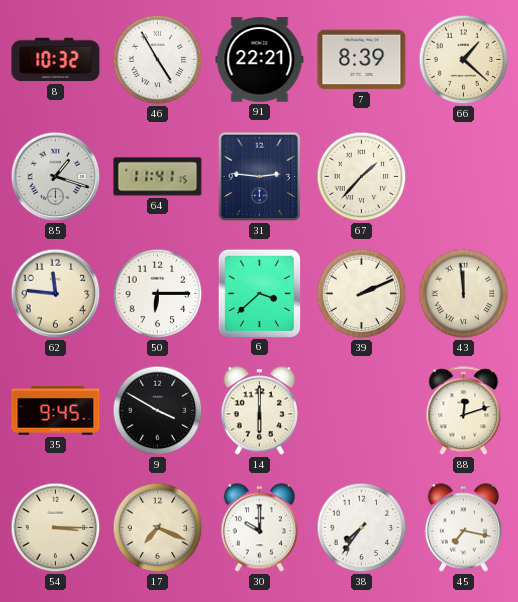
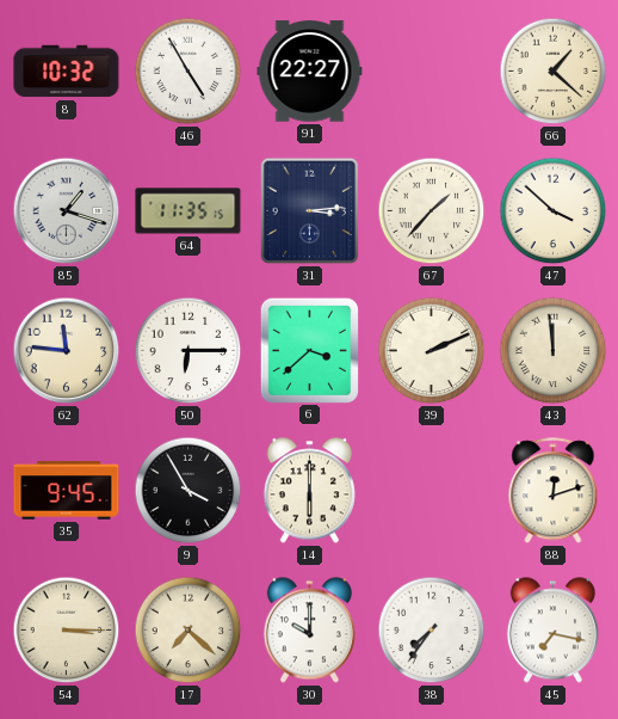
91: 22:21 -> 22:27 (310, 72)
7: 8:39 -> none (362, 60)
64: 11:41 -> 11:35 (189, 211)
31: 2:46 -> 3:14 (310, 211)
47: none -> 3:52 (554, 211)
9: 3:50 -> 3:55 (189, 491)
17: 7:19 -> 7:22 (189, 631)
